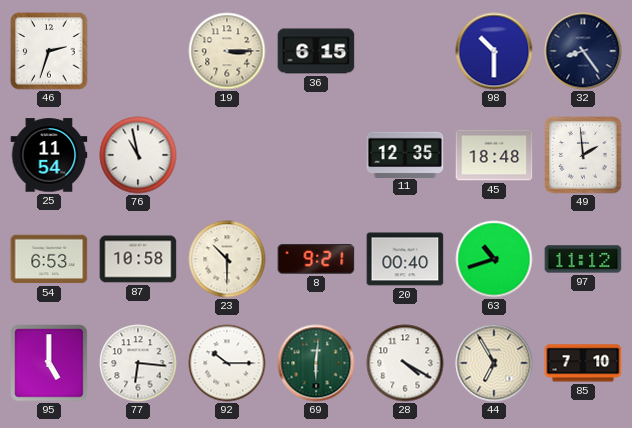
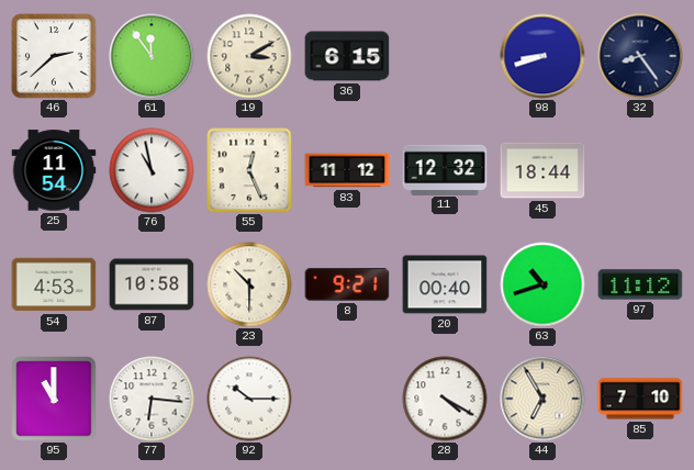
46: 2:33 -> 2:38 (54, 56)
61: none -> 11:54 (152, 56)
19: 3:15 -> 3:10 (249, 56)
98: 10:30 -> 8:42 (542, 56)
55: none -> 12:26 (249, 170)
83: none -> 11:12 (347, 170)
11: 12:35 -> 12:32 (445, 169)
45: 18:48 -> 18:44 (542, 170)
49: 1:59 -> none (583, 155)
54: 6:53 -> 4:53 (54, 284)
95: 5:00 -> 11:00 (54, 399)
69: 6:01 -> none (316, 363)
